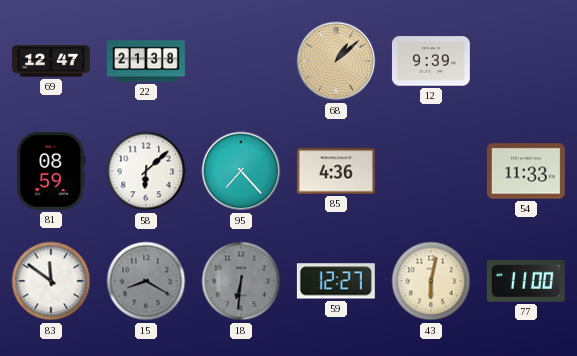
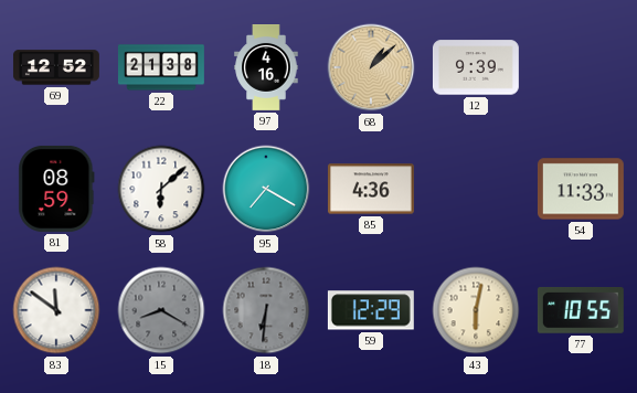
69: 12:47 -> 12:52 (56, 67)
97: none -> 4:16 (266, 68)
95: 7:23 -> 7:20 (266, 189)
59: 12:27 -> 12:29 (371, 310)
77: 11:00 -> 10:55 (581, 310)
